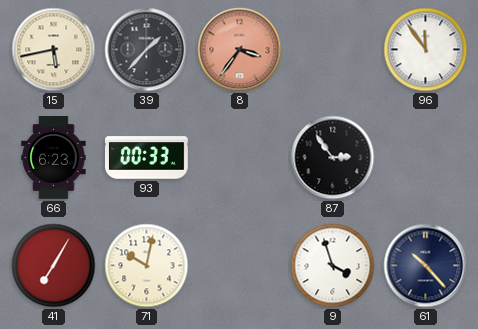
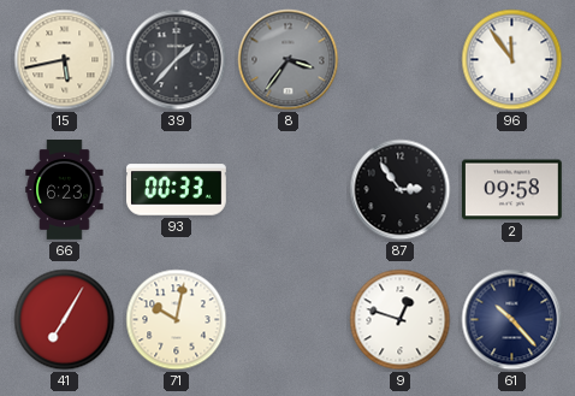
8 dial: salmon -> grey (289, 60)
2: none -> 09:58 (511, 190)
9: 3:57 -> 12:48 (401, 320)
